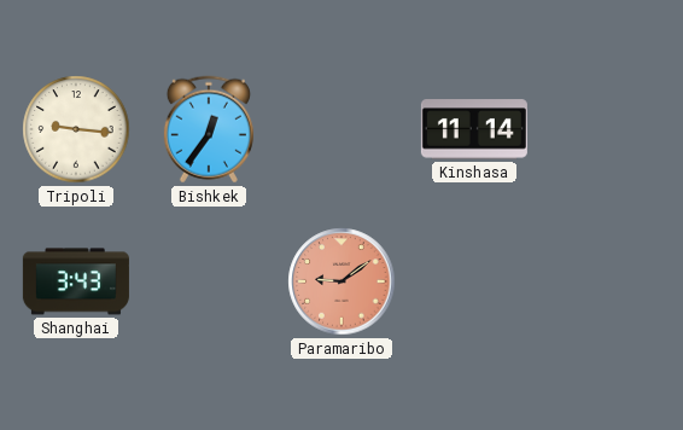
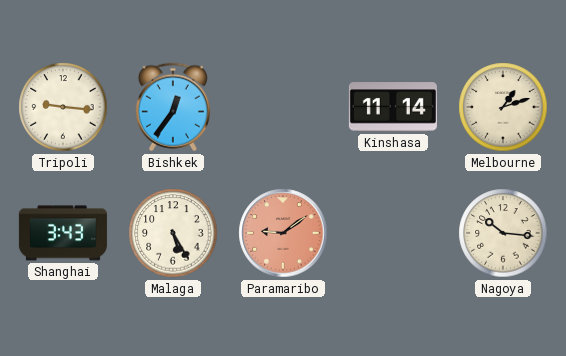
Melbourne: none -> 1:12 (503, 107)
Malaga: none -> 5:25 (173, 233)
Nagoya: none -> 10:16 (503, 233)
